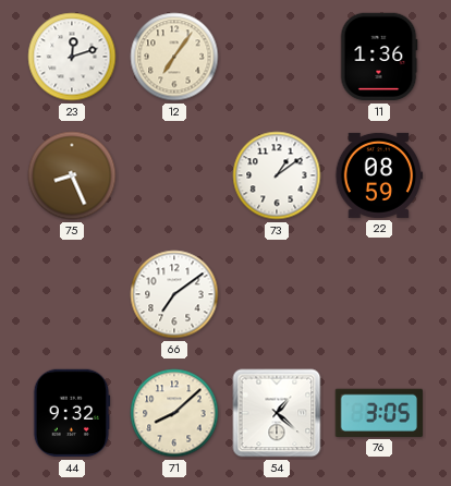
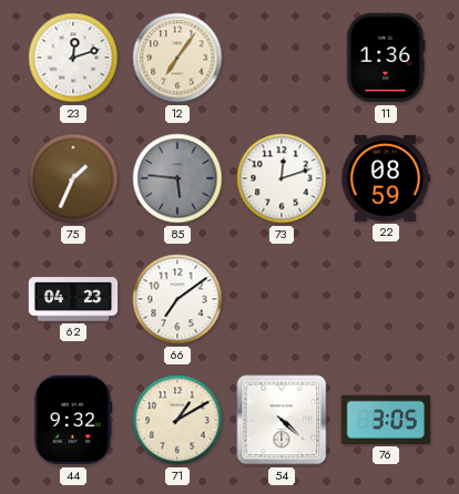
75: 8:26 -> 1:34 (73, 178)
85: none -> 5:46 (177, 178)
73: 1:09 -> 12:12 (282, 178)
62: none -> 04:23 (73, 299)
71: 8:08 -> 1:10 (177, 420)
54: 1:22 -> 4:22 (282, 420)
